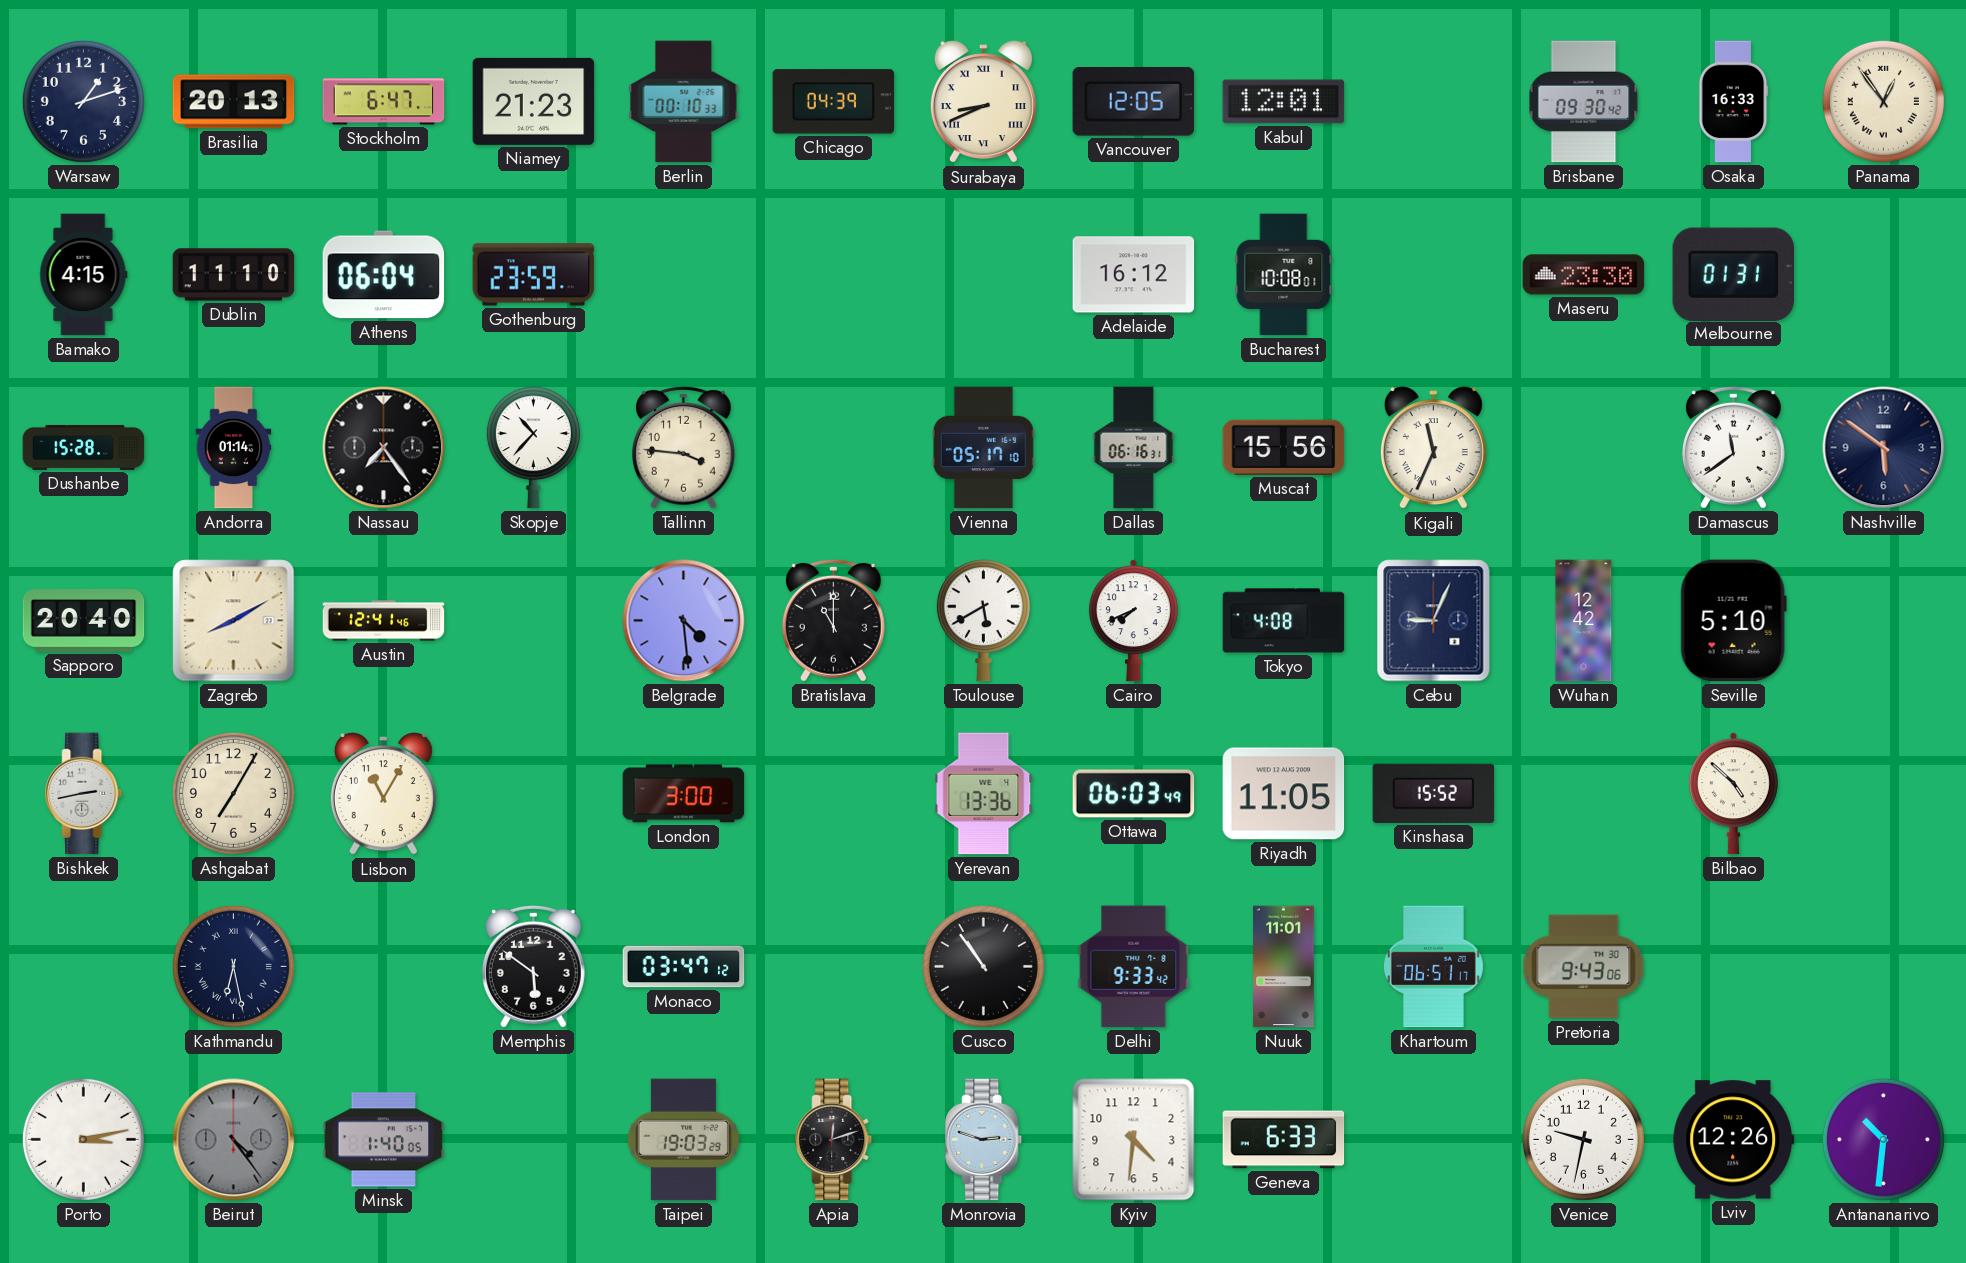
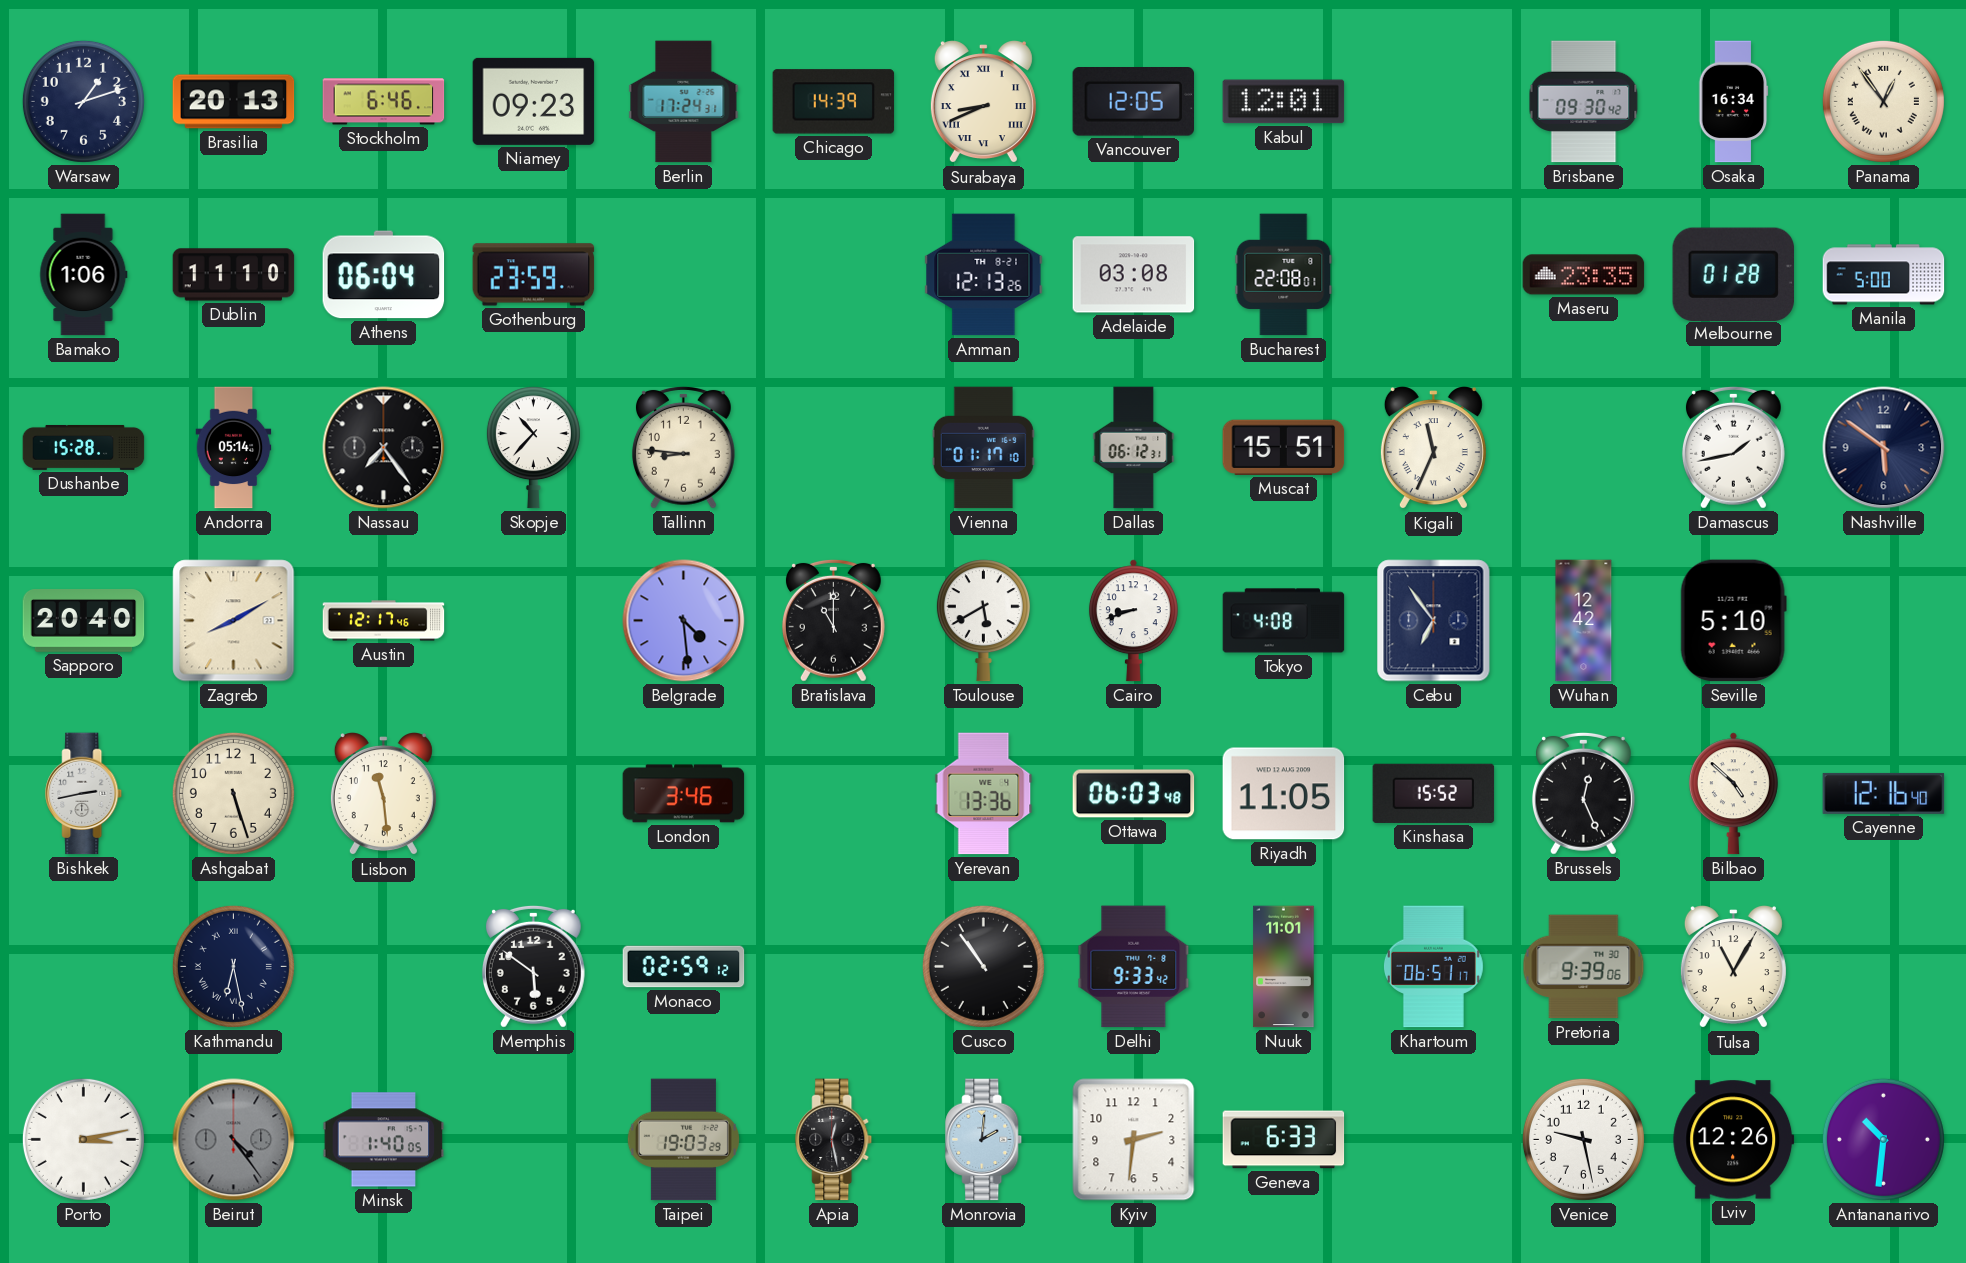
Stockholm: 6:47 -> 6:46 (384, 102)
Niamey: 21:23 -> 09:23 (534, 101)
Berlin: 00:10 -> 17:24 (684, 102)
Chicago: 04:39 -> 14:39 (834, 102)
Osaka: 16:33 -> 16:34 (1734, 102)
Bamako: 4:15 -> 1:06 (84, 275)
Amman: none -> 12:13 (984, 275)
Adelaide: 16:12 -> 03:08 (1134, 275)
Bucharest: 10:08 -> 22:08 (1284, 275)
Maseru: 23:30 -> 23:35 (1584, 275)
Melbourne: 01:31 -> 01:28 (1733, 274)
Manila: none -> 5:00 (1884, 275)
Andorra: 01:14 -> 05:14 (234, 448)
Tallinn: 3:46 -> 8:46 (683, 447)
Vienna: 05:17 -> 01:17 (983, 448)
Dallas: 06:16 -> 06:12 (1134, 448)
Muscat: 15:56 -> 15:51 (1284, 447)
Damascus: 11:39 -> 1:43 (1733, 447)
Austin: 12:41 -> 12:17 (384, 621)
Cairo: 7:41 -> 8:42 (1133, 621)
Cebu: 9:04 -> 6:54 (1434, 621)
Ashgabat: 7:05 -> 5:27 (233, 793)
Lisbon: 11:05 -> 11:29 (383, 794)
London: 3:00 -> 3:46 (684, 794)
Ottawa: 06:03:49 -> 06:03:48 (1134, 794)
Brussels: none -> 12:26 (1583, 793)
Cayenne: none -> 12:16 (1884, 793)
Monaco: 03:47 -> 02:59 (684, 967)
Pretoria: 9:43 -> 9:39 (1584, 967)
Tulsa: none -> 11:05 (1733, 967)
Apia: 12:12 -> 12:28 (834, 1140)
Monrovia: 2:48 -> 2:01 (984, 1140)
Kyiv: 4:31 -> 2:31 (1134, 1140)
Venice: 9:32 -> 9:28 (1583, 1139)
